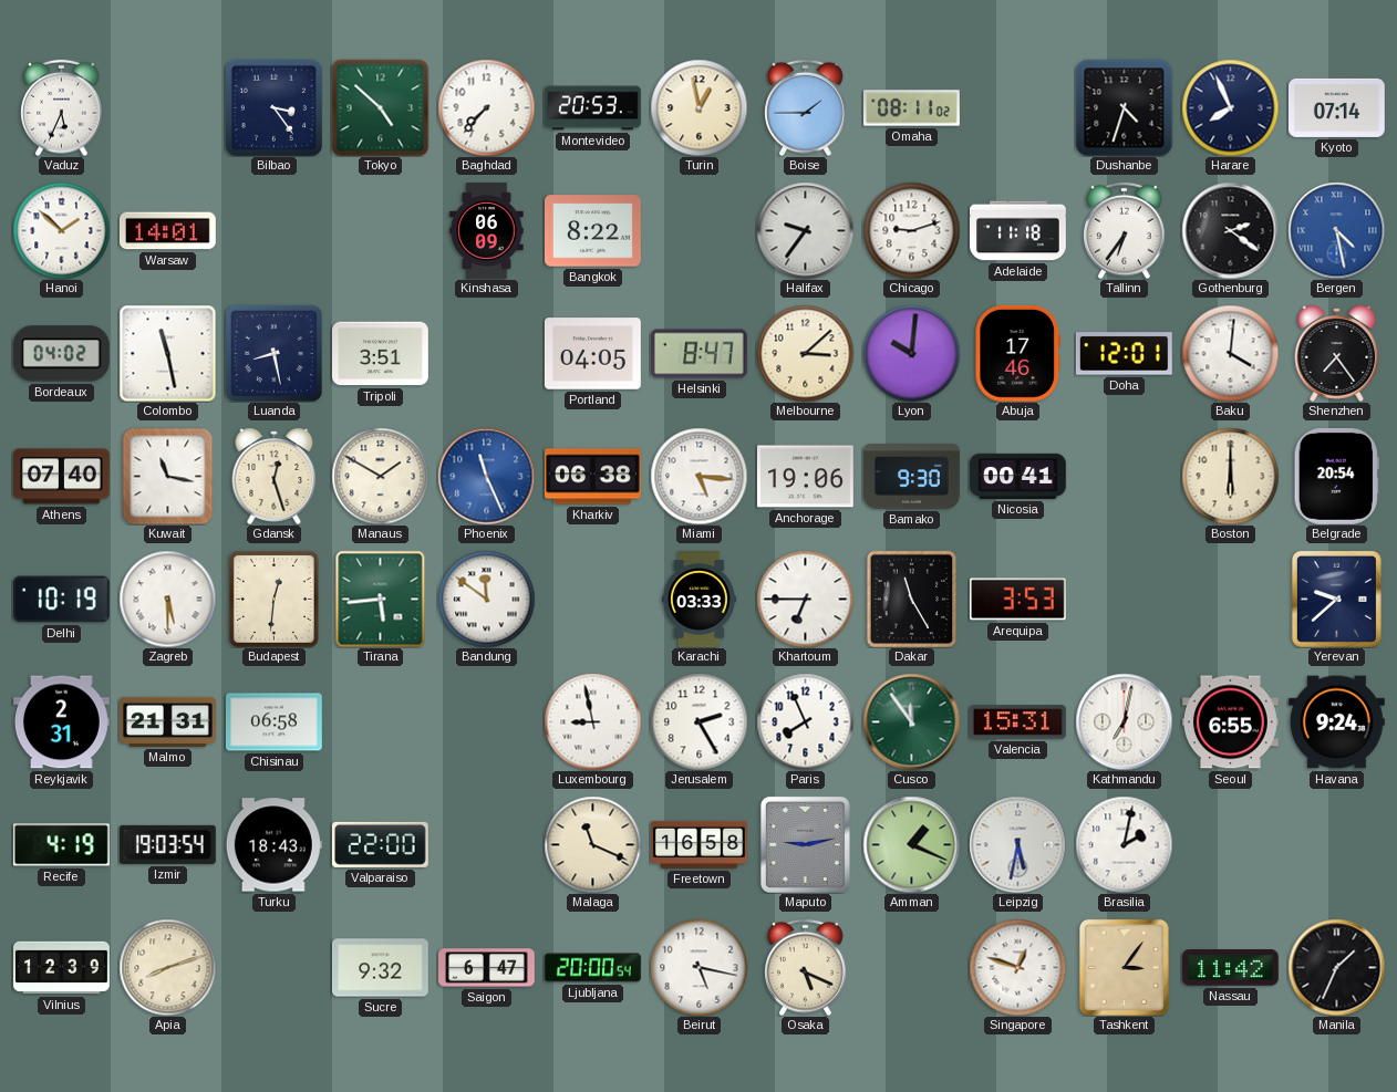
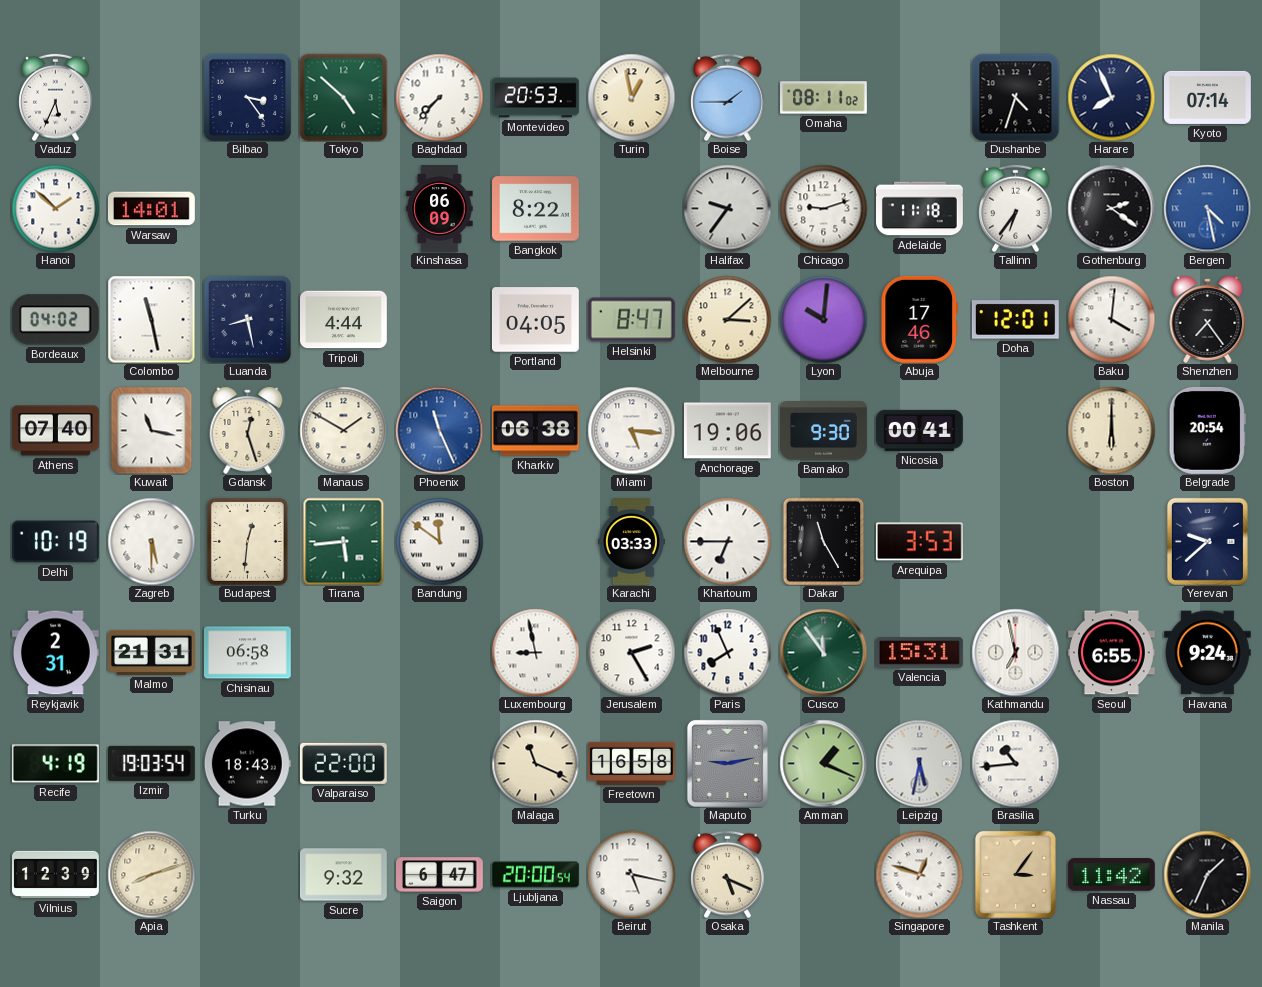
Tripoli: 3:51 -> 4:44 (344, 320)
Kathmandu: 7:02 -> 6:58 (1015, 652)
Brasilia: 2:02 -> 10:44 (1015, 763)
